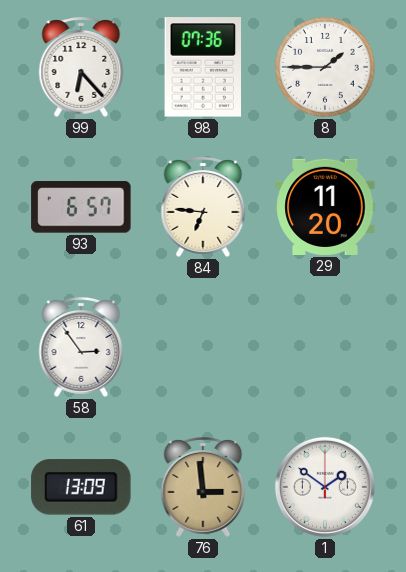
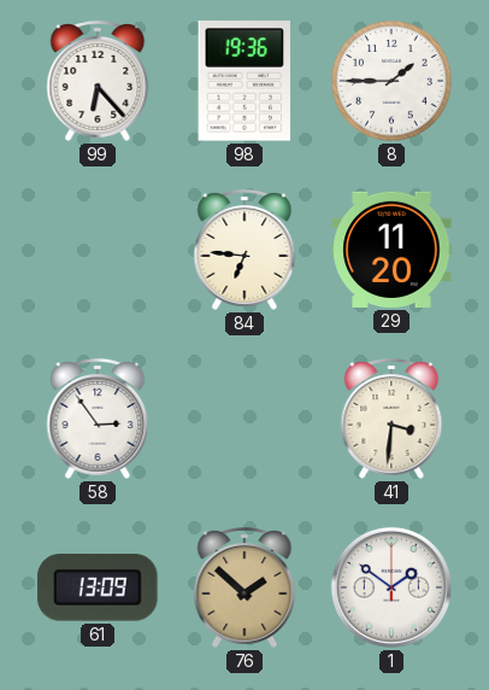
98: 07:36 -> 19:36 (244, 81)
93: 6:57 -> none (81, 207)
41: none -> 3:31 (391, 420)
76: 2:59 -> 1:52 (244, 589)
